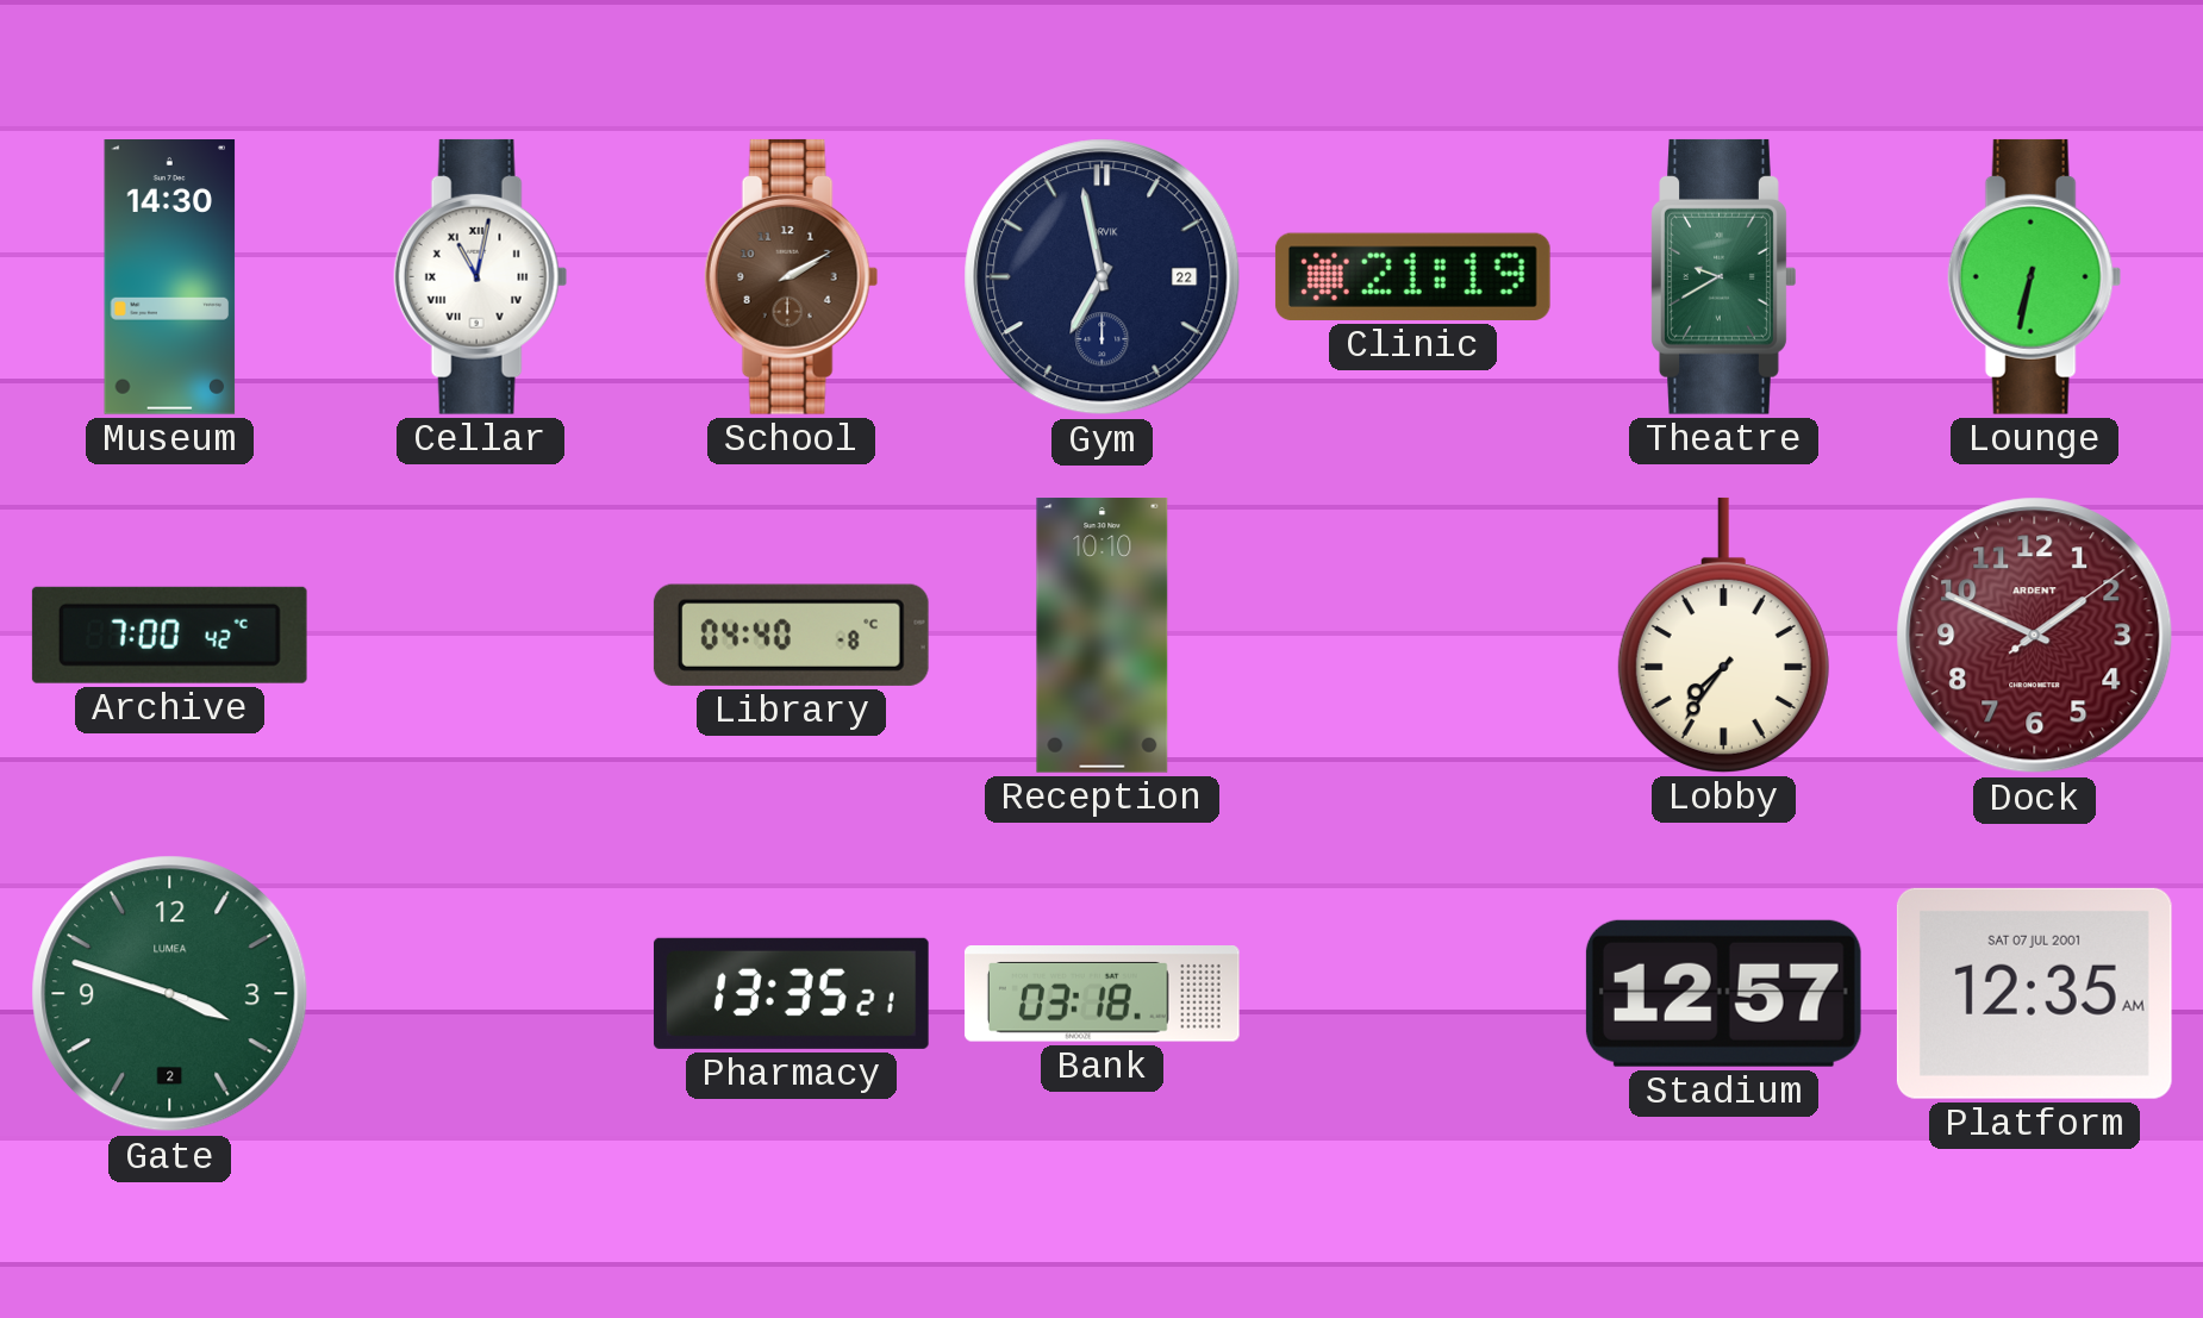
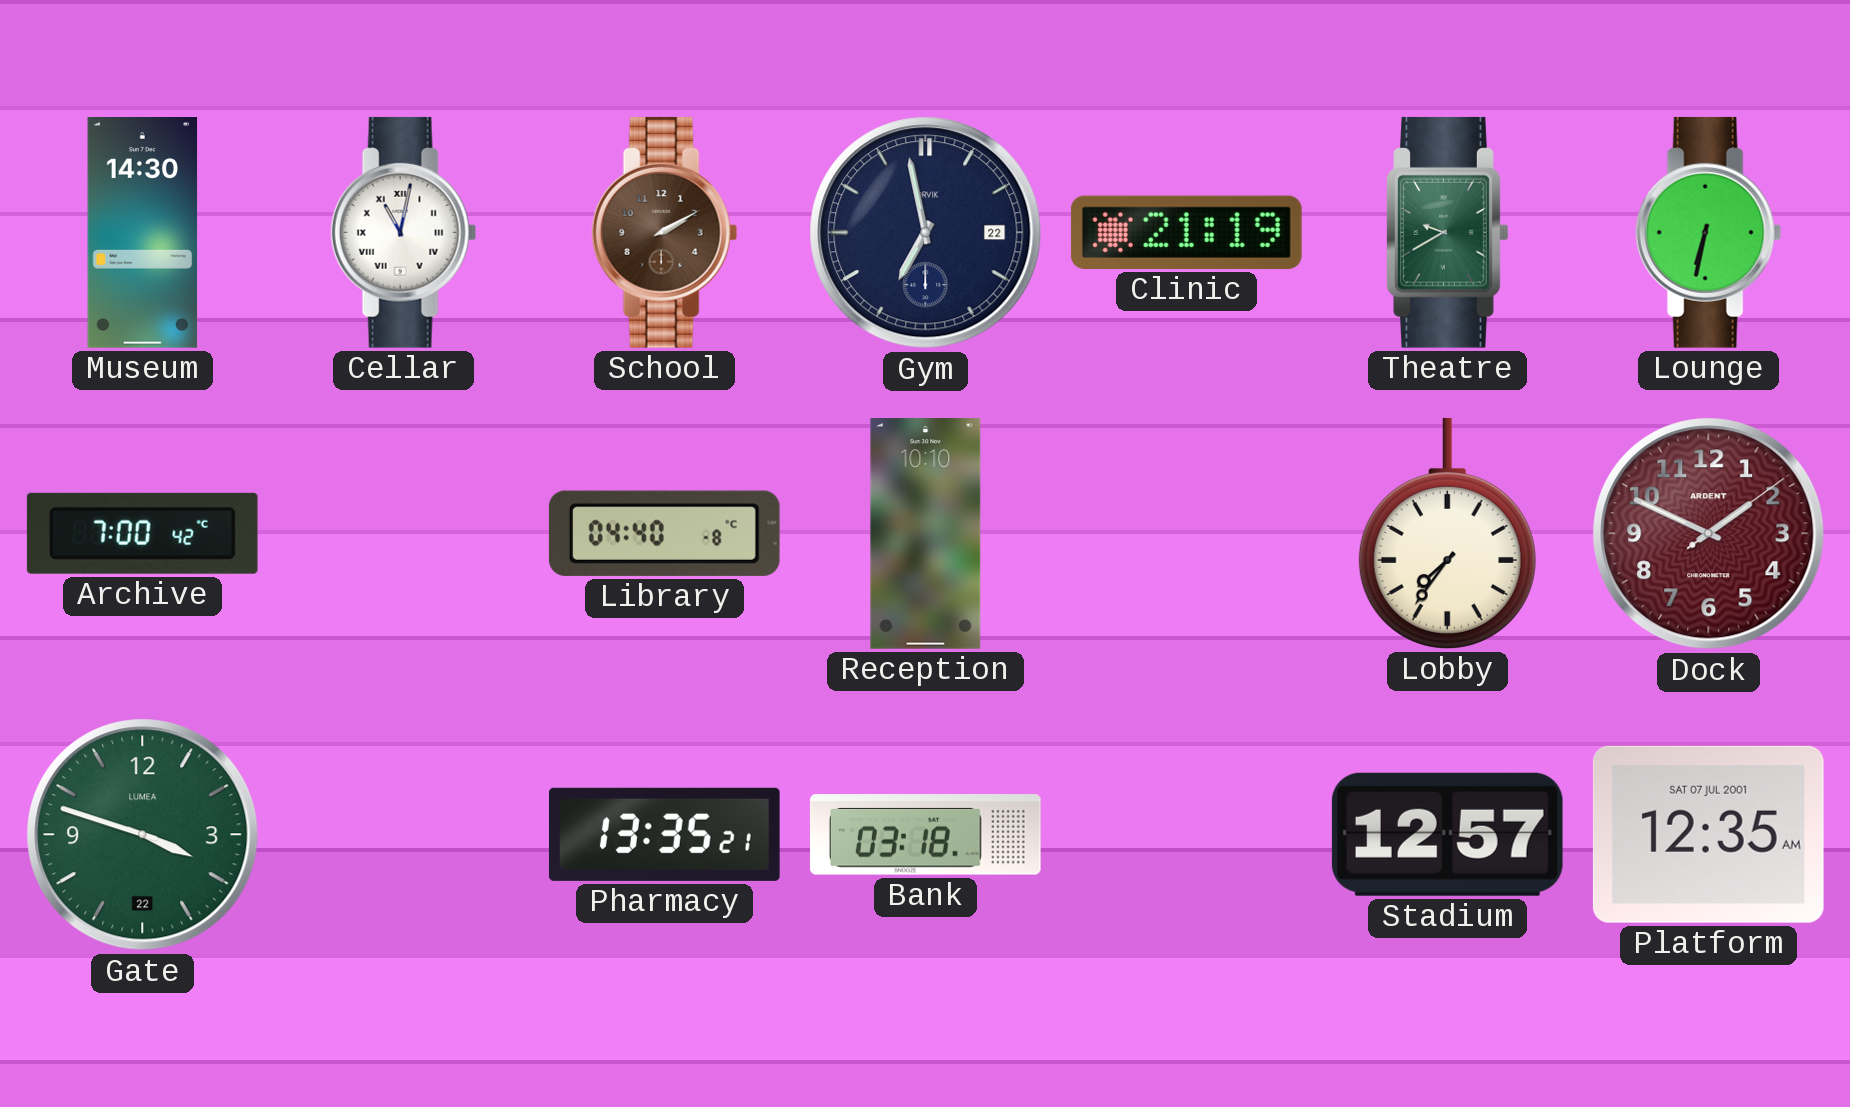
Gate date: 2 -> 22 (143, 835)
